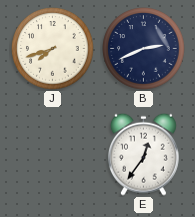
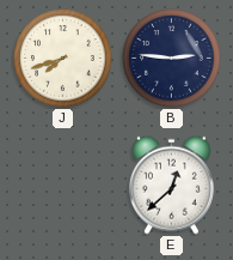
B: 2:41 -> 2:46 (172, 59)
E: 12:36 -> 12:38 (171, 185)
